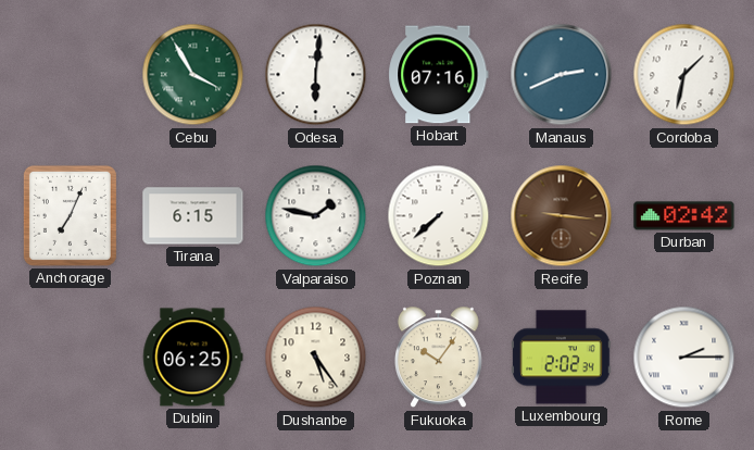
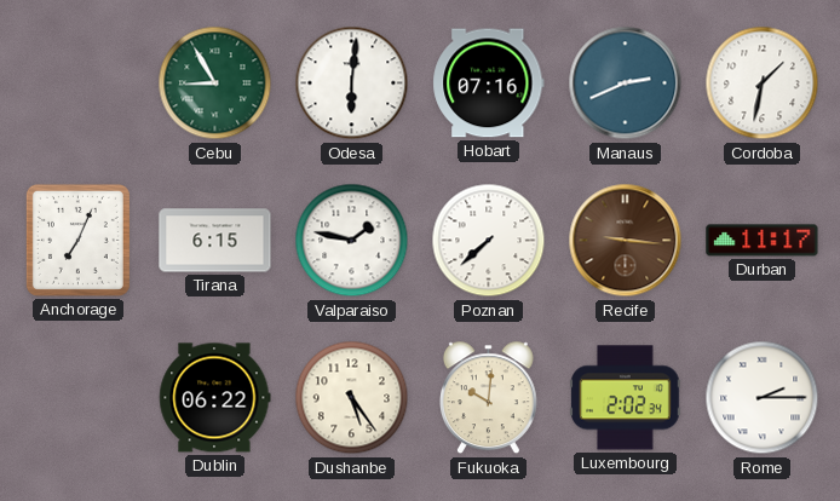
Cebu: 3:55 -> 8:55 (215, 83)
Durban: 02:42 -> 11:17 (763, 241)
Dublin: 06:25 -> 06:22 (215, 398)
Fukuoka: 10:06 -> 10:01 (488, 398)
